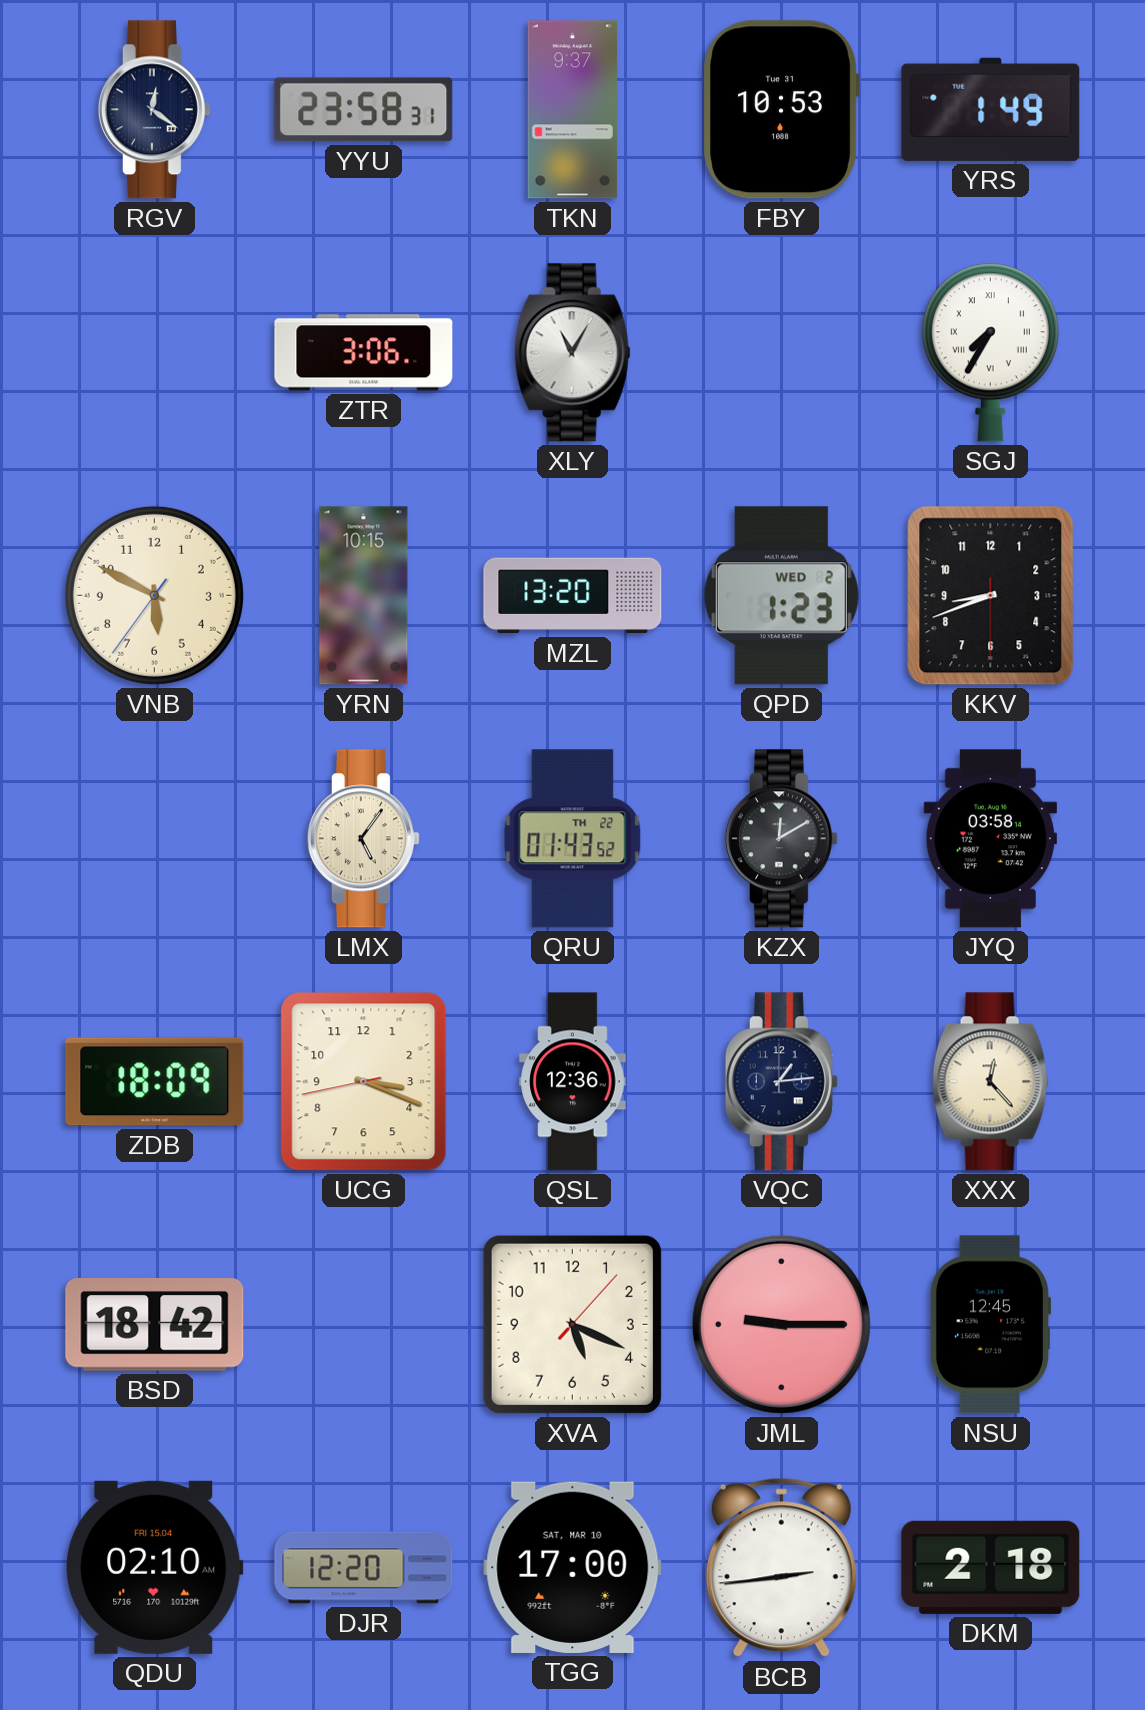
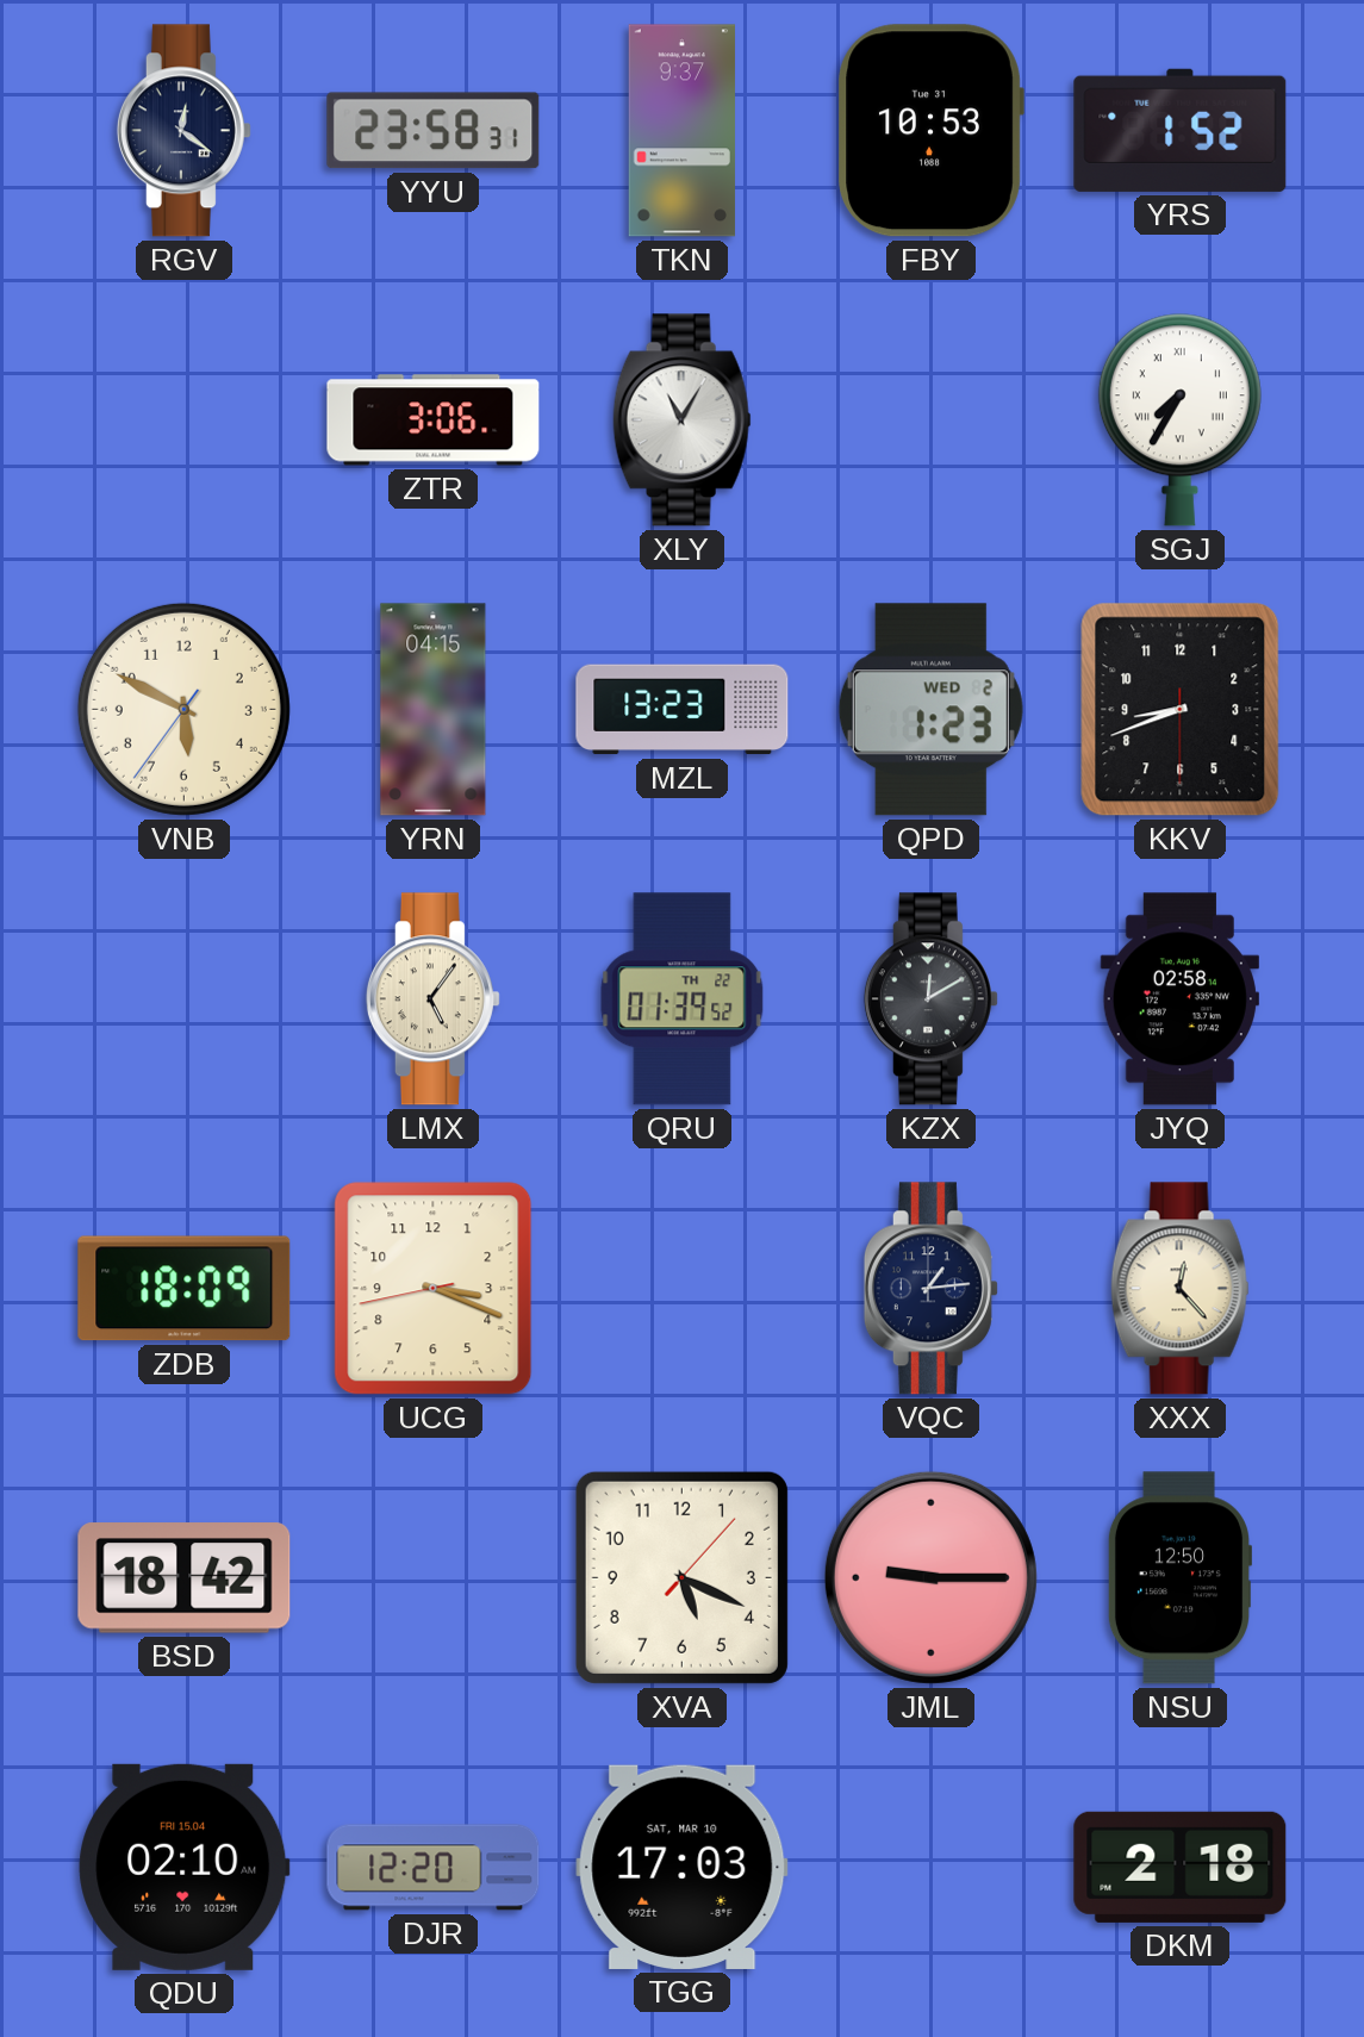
YRS: 1:49 -> 1:52 (1181, 130)
YRN: 10:15 -> 04:15 (434, 710)
MZL: 13:20 -> 13:23 (683, 710)
QRU: 01:43 -> 01:39 (683, 999)
JYQ: 03:58 -> 02:58 (1179, 999)
QSL: 12:36 -> none (573, 1082)
NSU: 12:45 -> 12:50 (1178, 1578)
TGG: 17:00 -> 17:03 (683, 1867)
BCB: 2:43 -> none (781, 1568)
